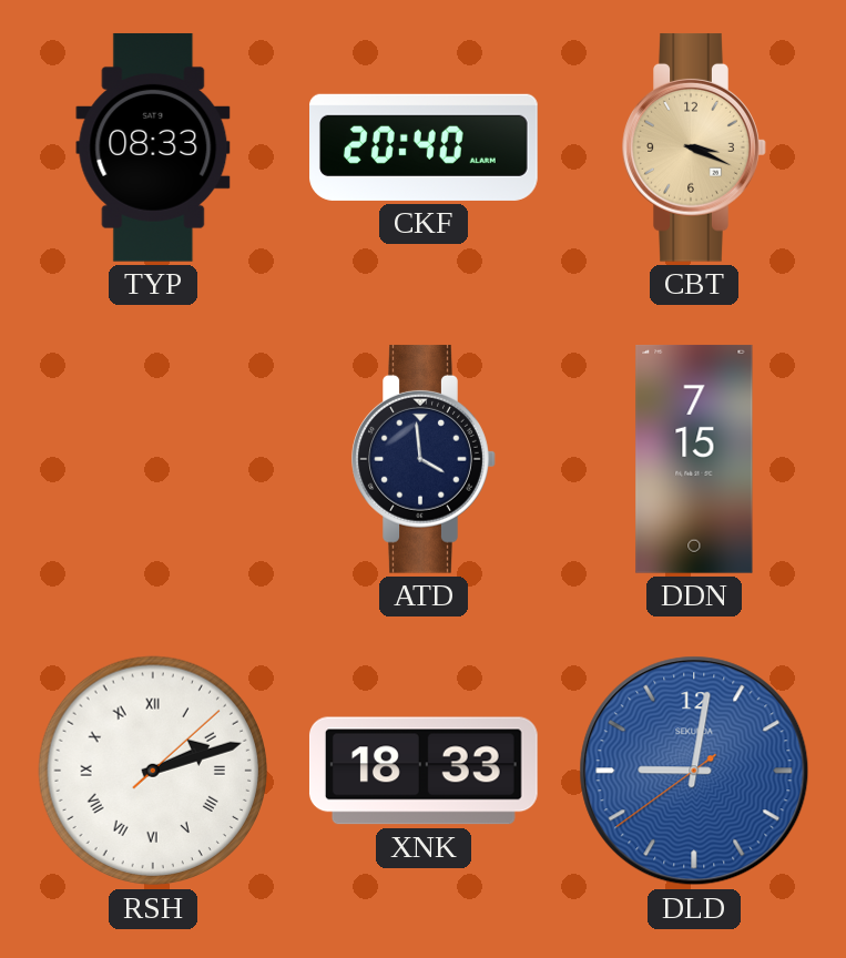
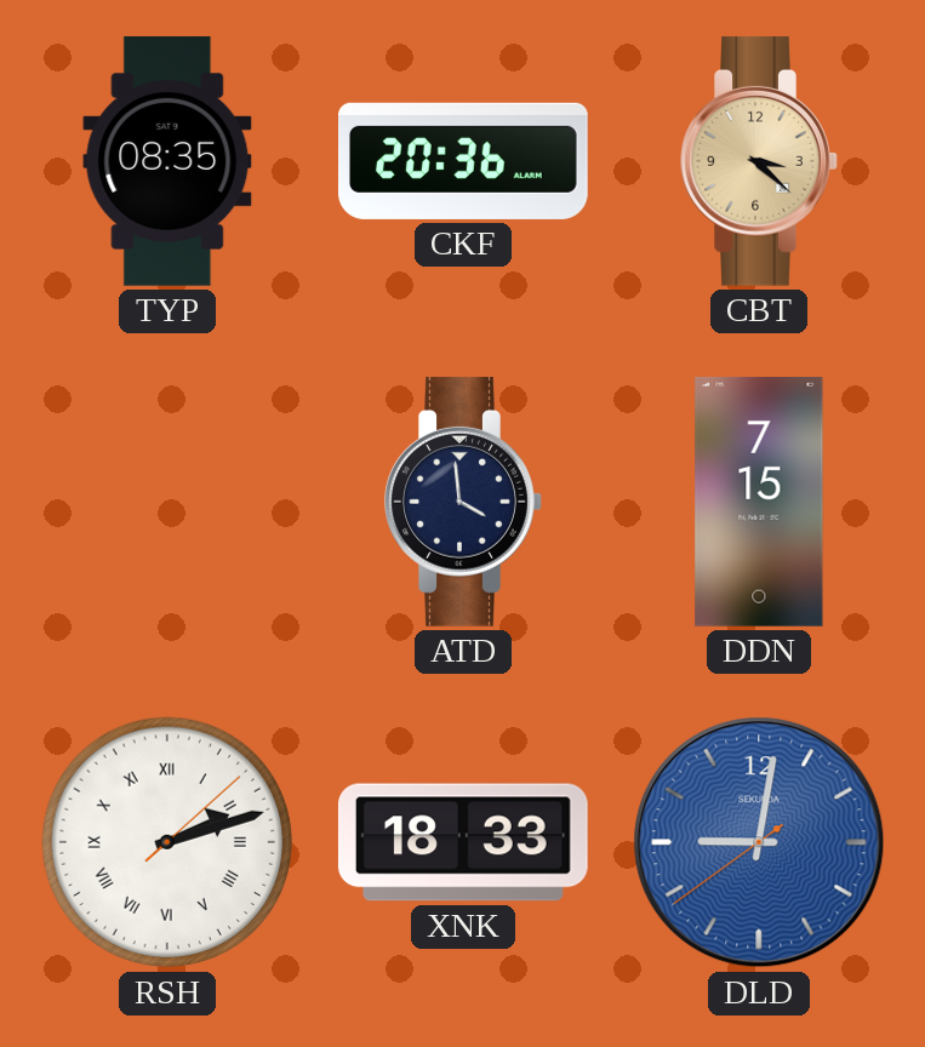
TYP: 08:33 -> 08:35 (167, 161)
CKF: 20:40 -> 20:36 (464, 161)
CBT: 3:19 -> 3:22 (759, 161)
